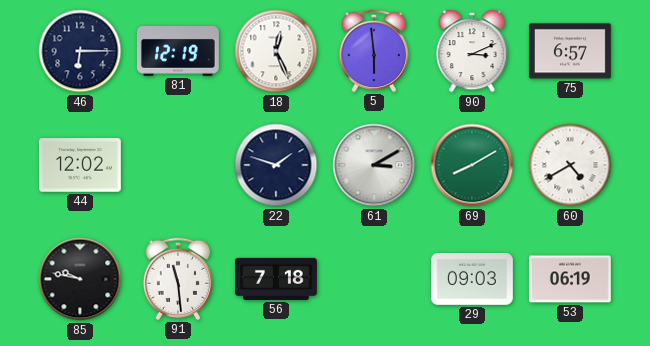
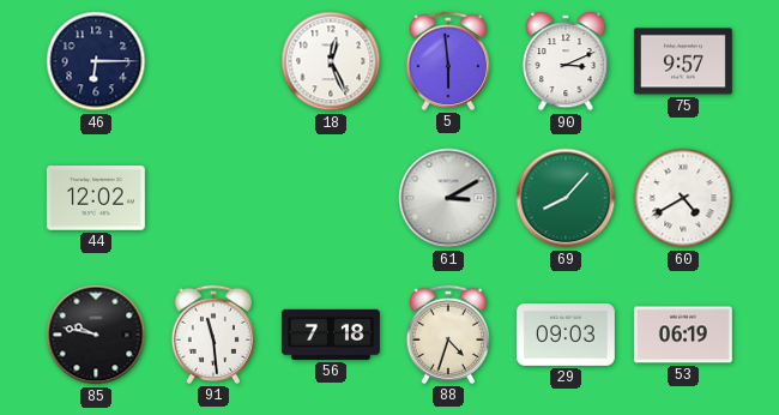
81: 12:19 -> none (178, 52)
75: 6:57 -> 9:57 (683, 61)
22: 1:48 -> none (276, 165)
69: 8:10 -> 8:07 (566, 198)
88: none -> 4:33 (447, 335)
